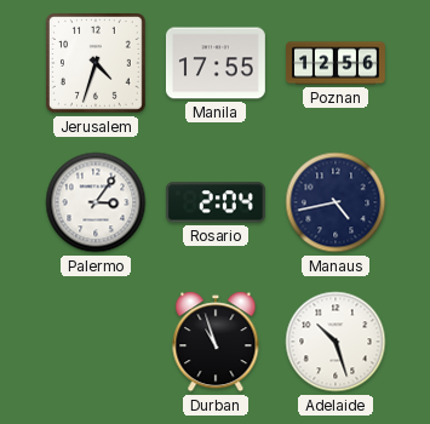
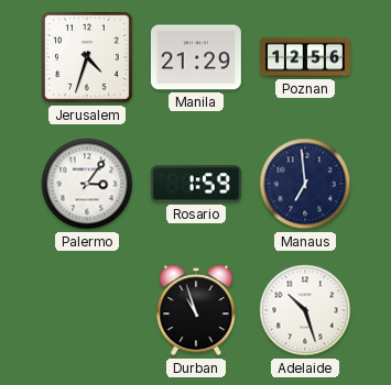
Manila: 17:55 -> 21:29 (196, 57)
Rosario: 2:04 -> 1:59 (196, 184)
Manaus: 4:43 -> 6:59 (305, 184)
